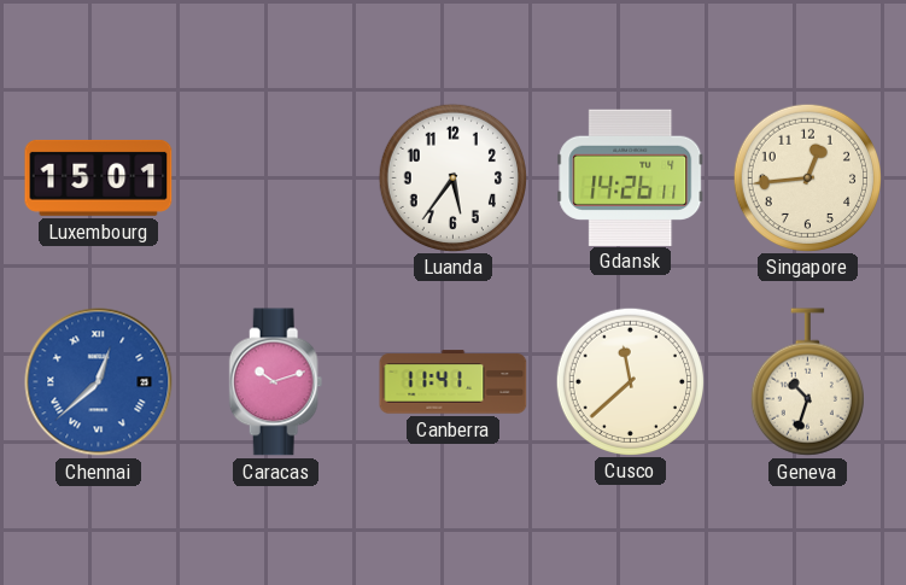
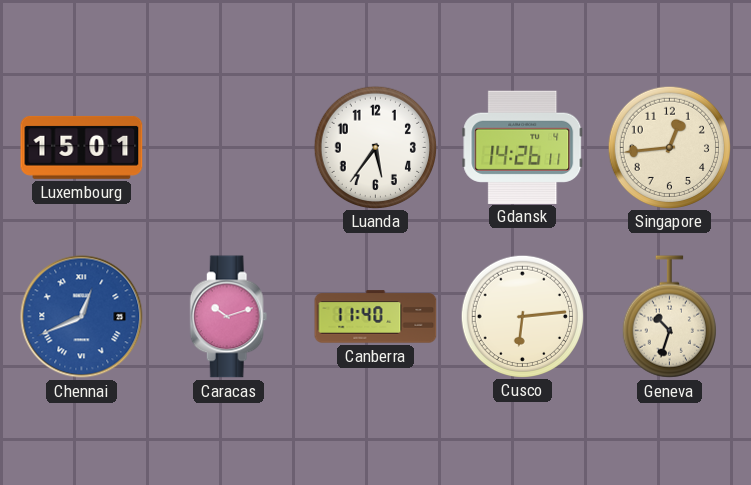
Chennai: 12:38 -> 12:41 (82, 317)
Canberra: 11:41 -> 11:40 (376, 317)
Cusco: 11:38 -> 6:14 (522, 316)
